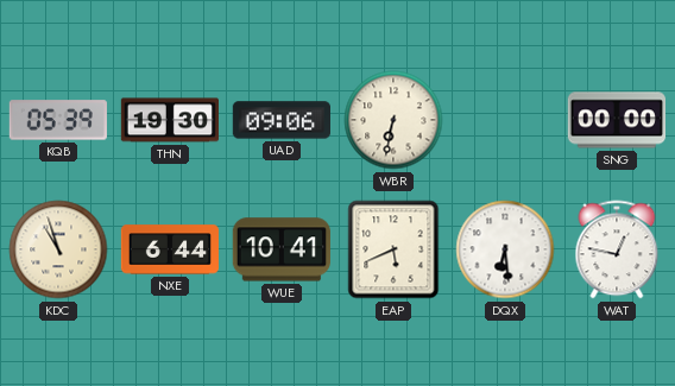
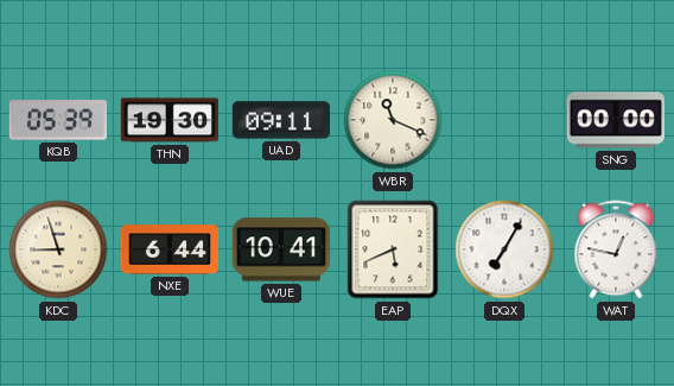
UAD: 09:06 -> 09:11 (280, 120)
WBR: 6:32 -> 11:19 (393, 120)
KDC: 10:57 -> 8:57 (58, 249)
DQX: 6:29 -> 7:05 (504, 249)
